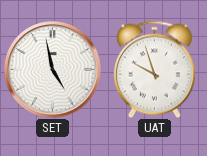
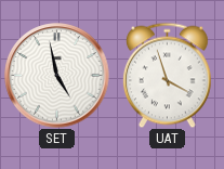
UAT: 9:57 -> 3:57 (167, 75)
